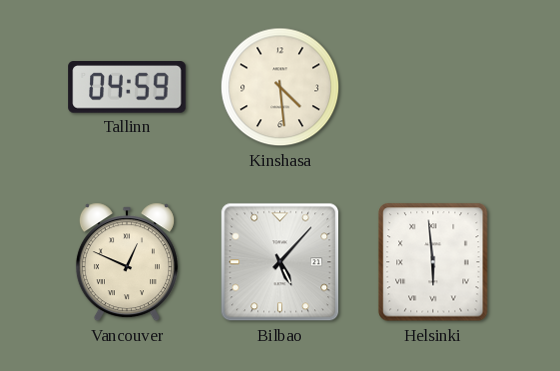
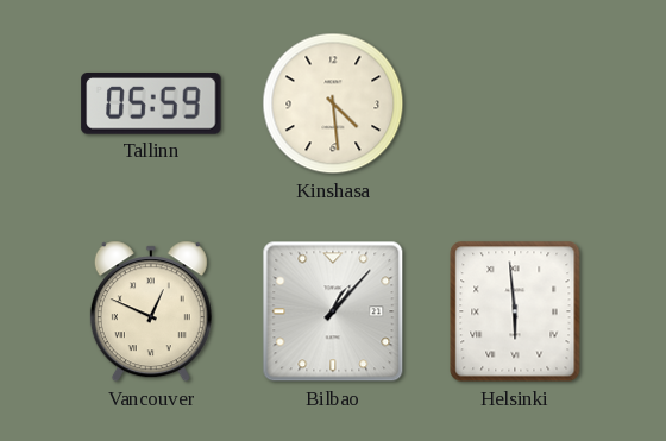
Tallinn: 04:59 -> 05:59 (151, 105)
Bilbao: 5:07 -> 1:07 (333, 311)
